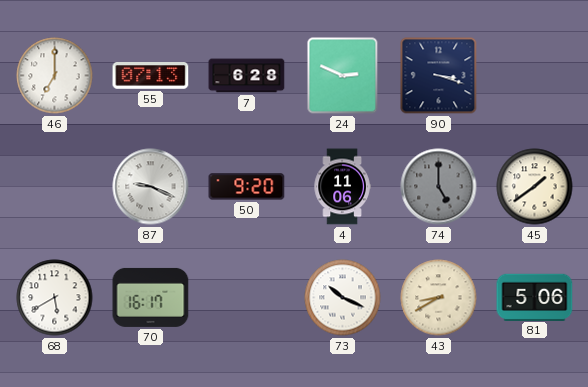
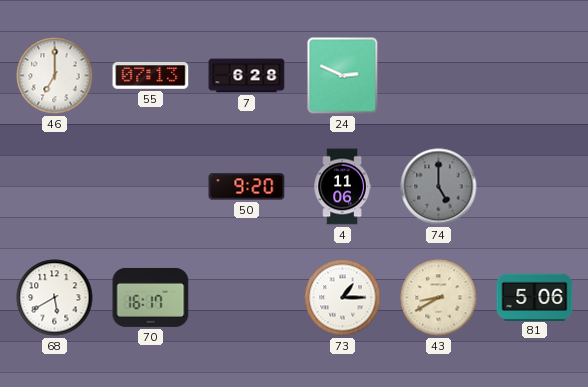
90: 3:18 -> none (439, 76)
87: 9:19 -> none (151, 187)
45: 1:39 -> none (535, 187)
73: 10:19 -> 1:15 (343, 298)
